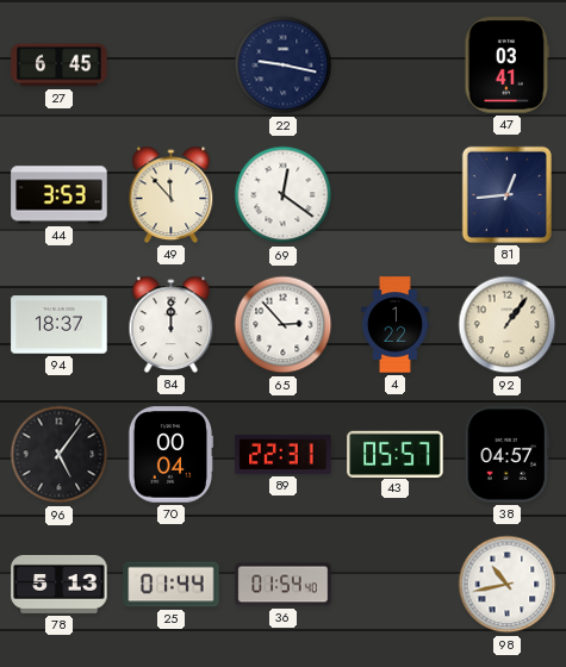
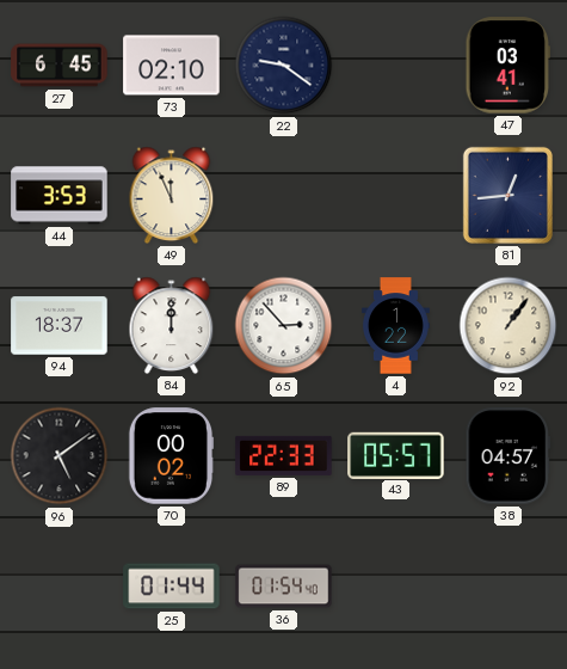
73: none -> 02:10 (172, 66)
22: 9:17 -> 9:21 (284, 66)
49: 11:53 -> 11:56 (172, 195)
69: 12:21 -> none (284, 195)
96: 5:06 -> 5:09 (60, 456)
70: 00:04 -> 00:02 (171, 456)
89: 22:31 -> 22:33 (284, 455)
78: 5:13 -> none (60, 584)
98: 10:43 -> none (508, 585)
